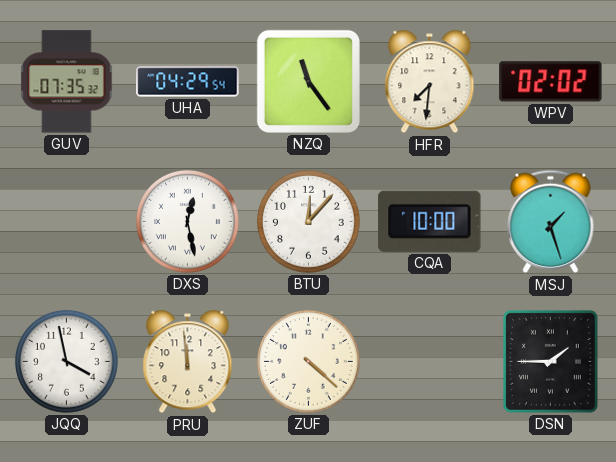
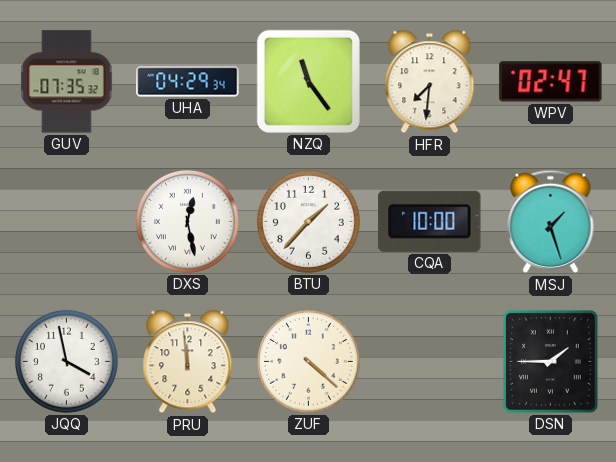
UHA: 04:29:54 -> 04:29:34 (188, 82)
WPV: 02:02 -> 02:47 (551, 82)
BTU: 12:07 -> 1:37 (308, 221)
